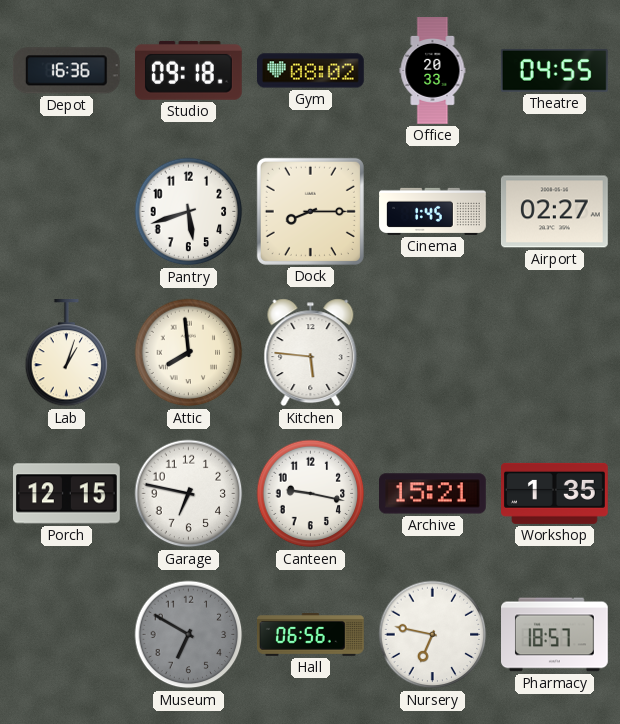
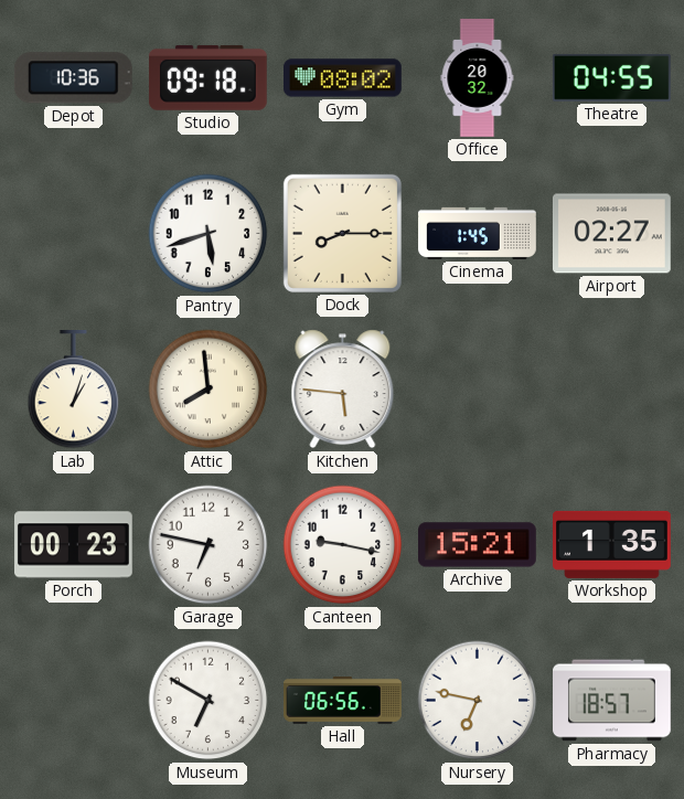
Depot: 16:36 -> 10:36 (73, 78)
Office: 20:33 -> 20:32 (478, 78)
Porch: 12:15 -> 00:23 (74, 545)
Museum dial: grey -> white (209, 701)
